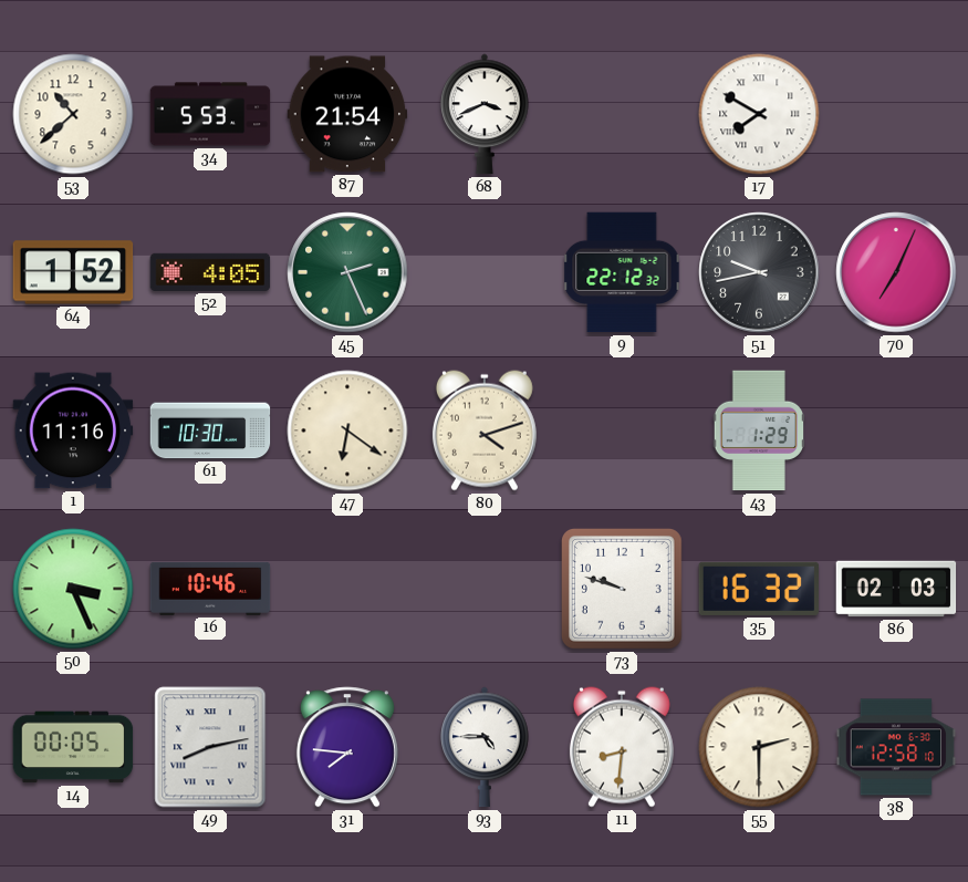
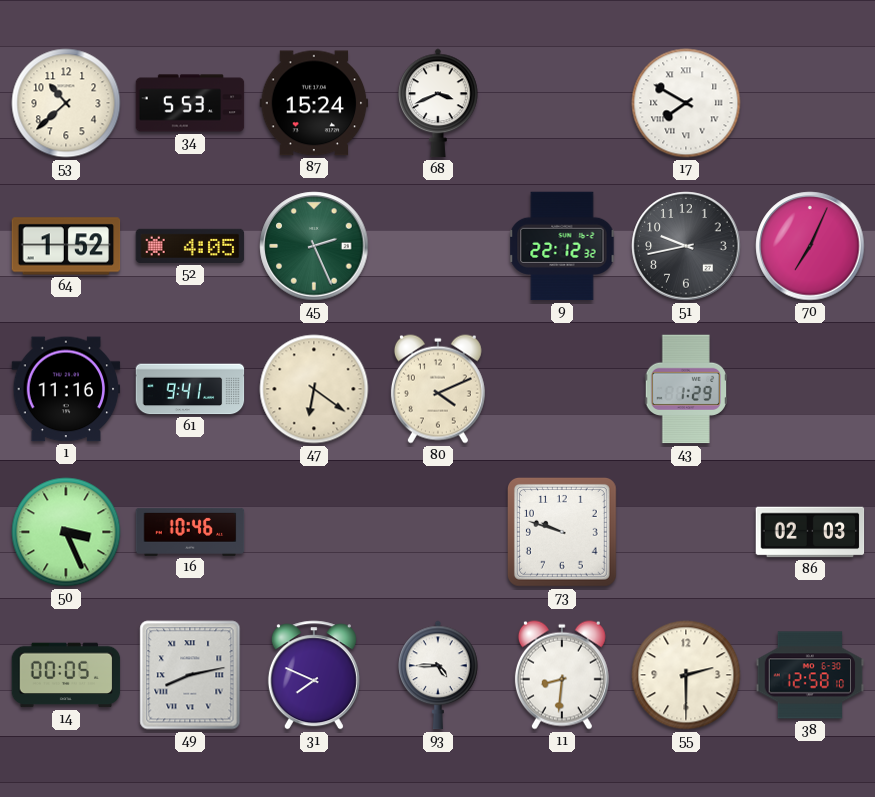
87: 21:54 -> 15:24 (314, 103)
61: 10:30 -> 9:41 (190, 389)
80: 4:12 -> 4:11 (438, 389)
35: 16:32 -> none (758, 589)
31: 7:46 -> 7:49 (314, 675)
